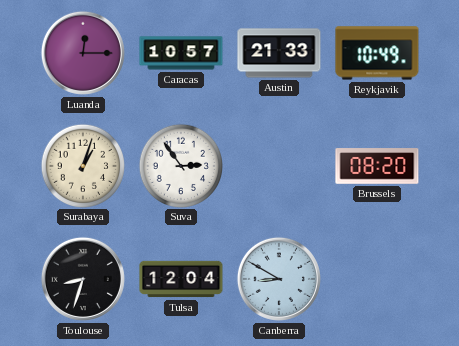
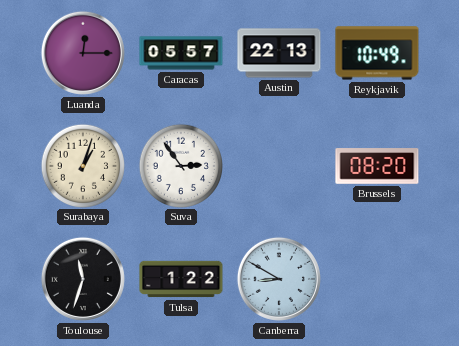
Caracas: 10:57 -> 05:57 (181, 53)
Austin: 21:33 -> 22:13 (279, 53)
Toulouse: 8:33 -> 11:33 (83, 279)
Tulsa: 12:04 -> 1:22 (181, 279)
